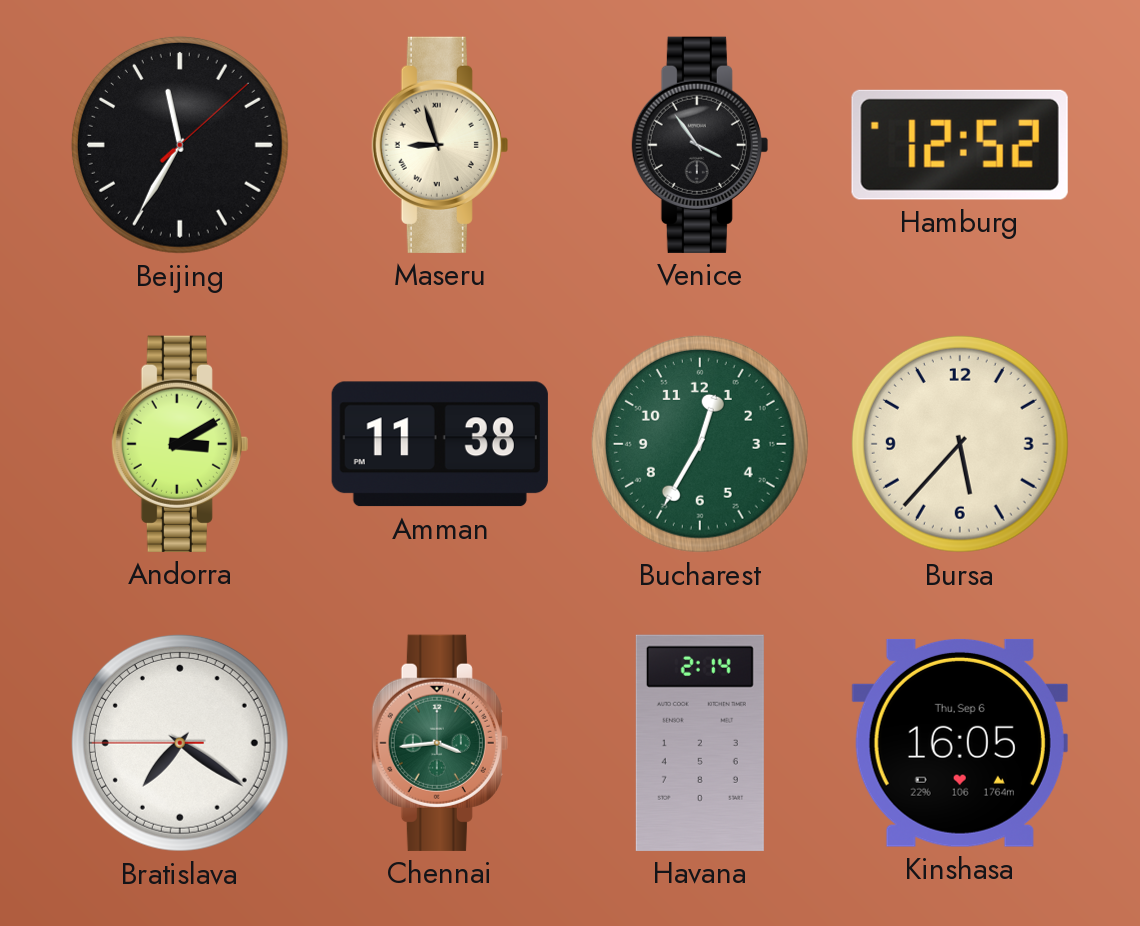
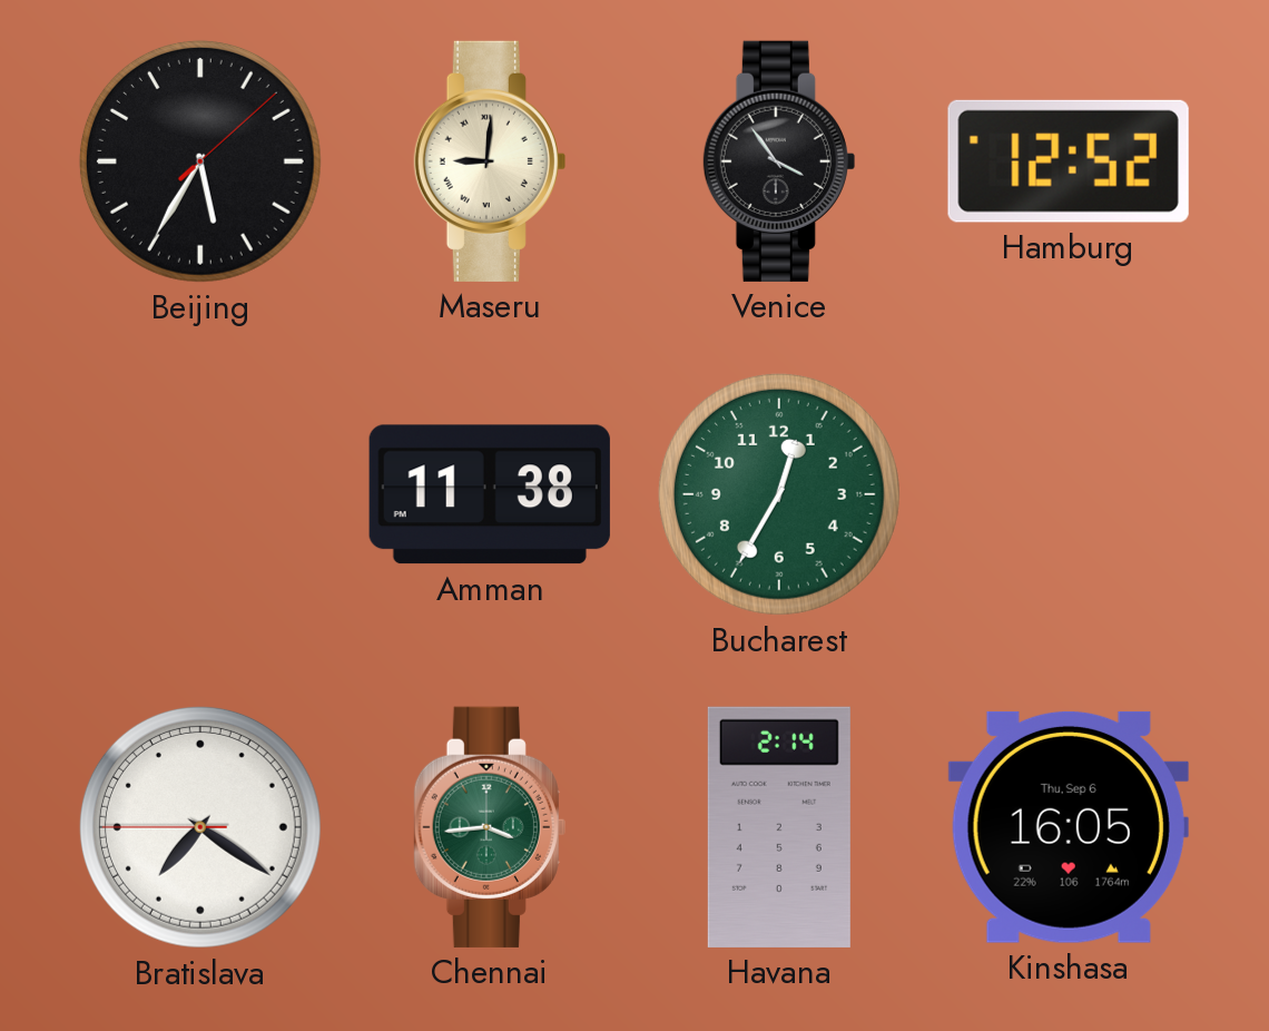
Beijing: 11:35 -> 5:35 (200, 161)
Maseru: 8:57 -> 9:01 (490, 161)
Andorra: 3:10 -> none (180, 444)
Bursa: 5:37 -> none (960, 444)
